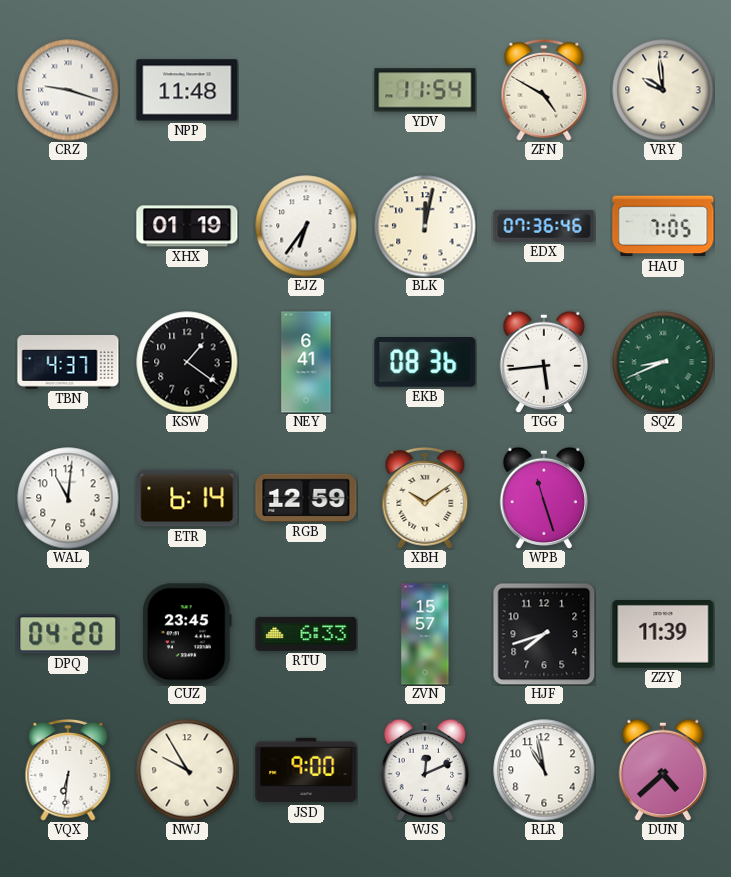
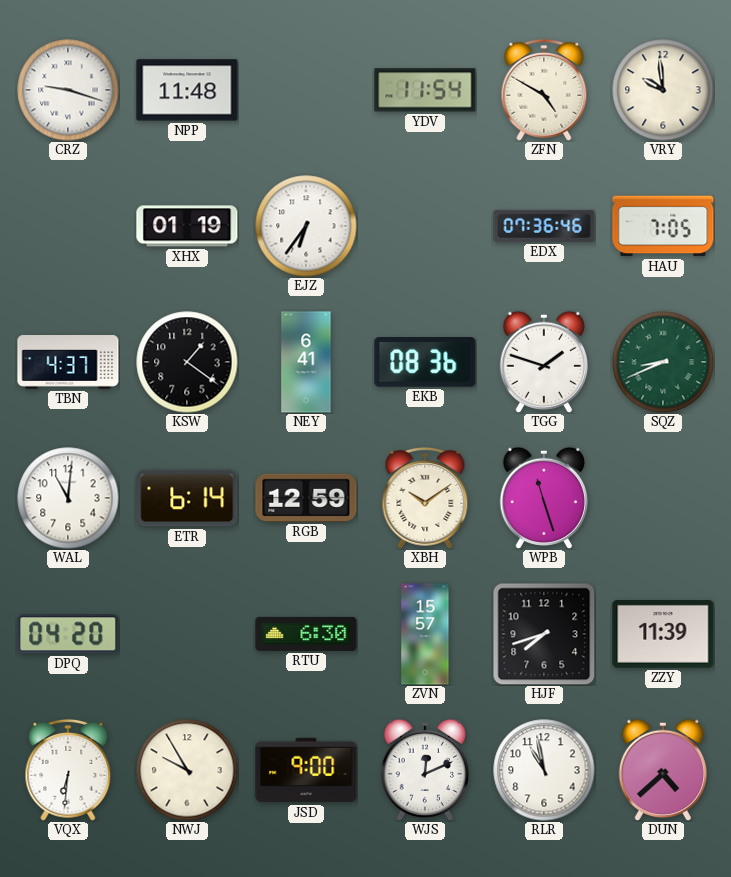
BLK: 12:02 -> none (425, 226)
TGG: 5:44 -> 1:48 (543, 361)
CUZ: 23:45 -> none (188, 634)
RTU: 6:33 -> 6:30 (306, 634)
